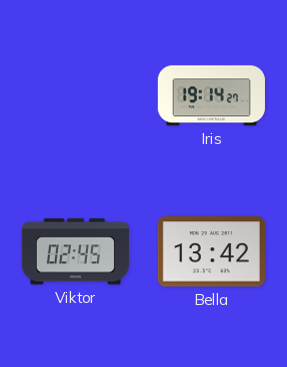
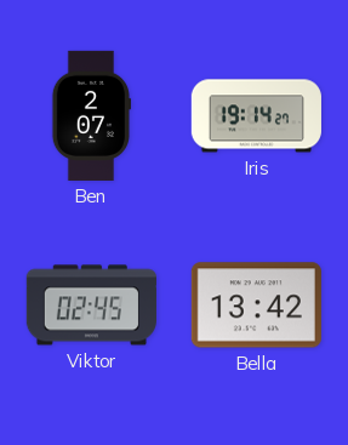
Ben: none -> 2:07 (90, 115)
